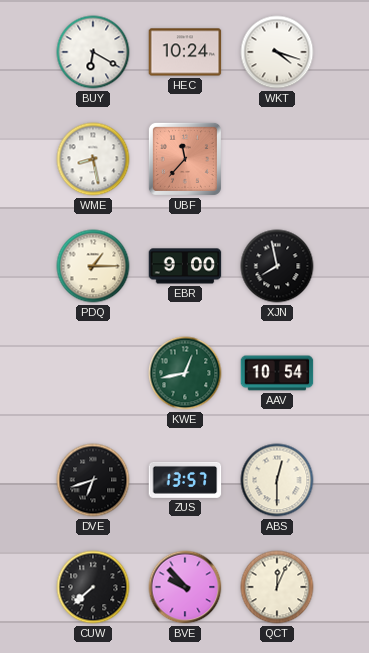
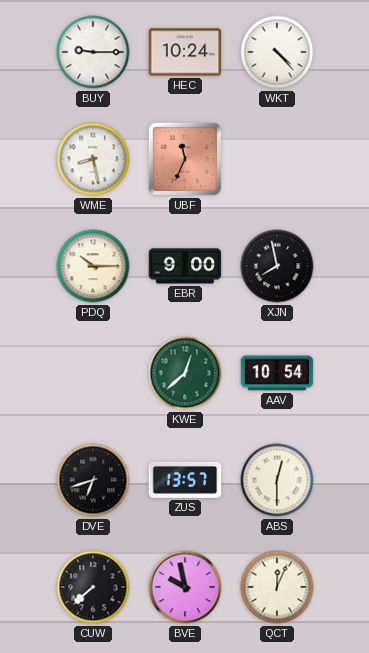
BUY: 6:20 -> 9:15 (93, 52)
WKT: 4:18 -> 4:23 (277, 52)
UBF: 11:37 -> 11:34 (185, 159)
PDQ: 1:15 -> 10:15 (93, 266)
KWE: 12:43 -> 12:38 (185, 373)
BVE: 9:53 -> 9:58 (185, 587)
